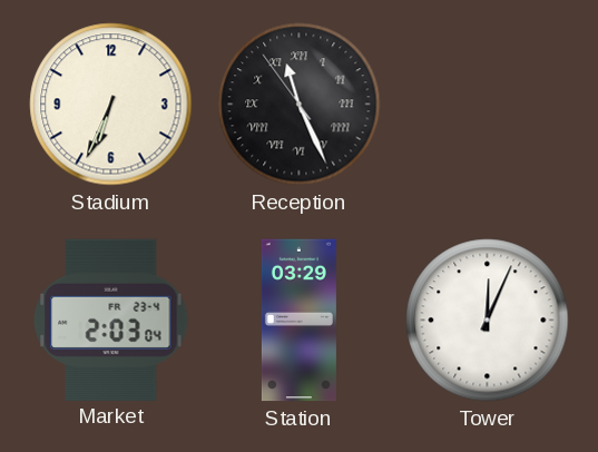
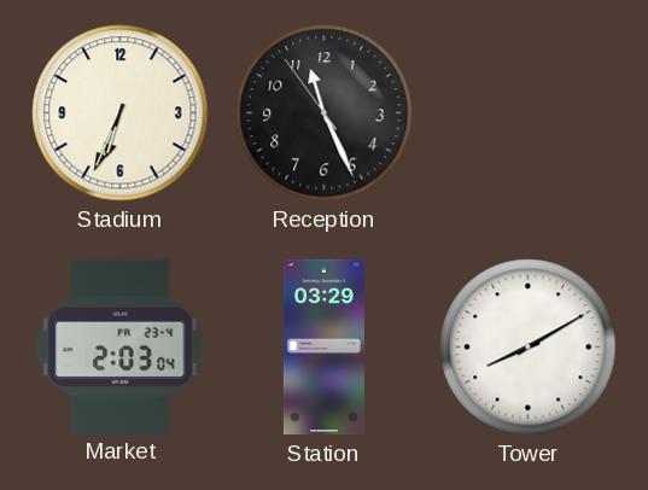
Reception numerals: Roman -> Arabic (325, 113)
Tower: 12:04 -> 8:10 (529, 348)
